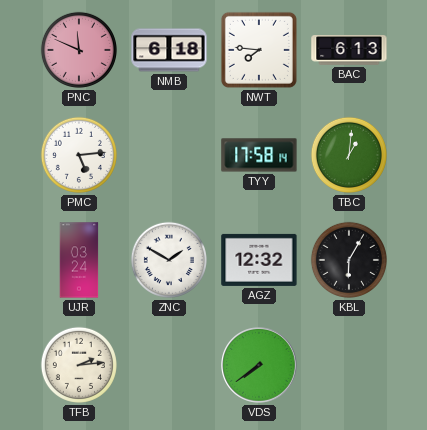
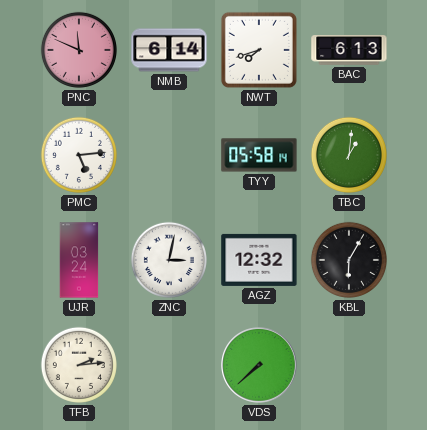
NMB: 6:18 -> 6:14 (169, 50)
NWT: 7:46 -> 7:42 (259, 50)
TYY: 17:58 -> 05:58 (259, 155)
ZNC: 1:50 -> 3:02 (169, 260)
VDS: 7:39 -> 7:38 (259, 365)
